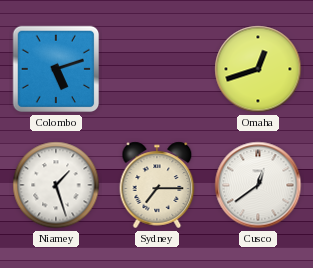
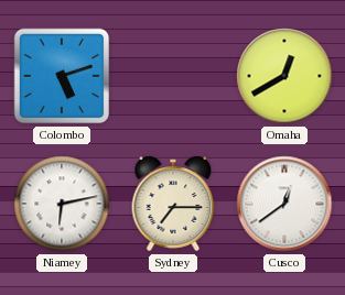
Omaha: 12:42 -> 12:40 (284, 76)
Niamey: 1:27 -> 6:13 (62, 204)
